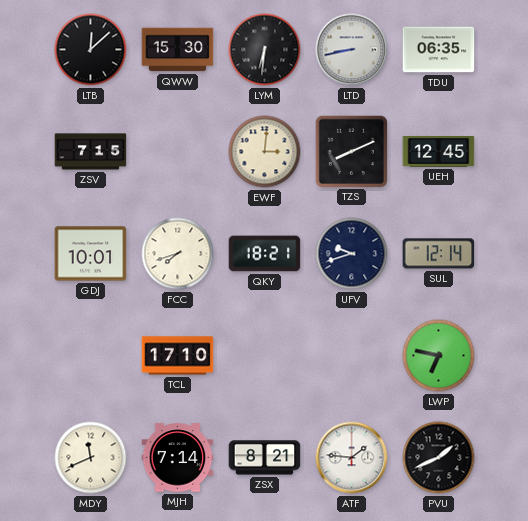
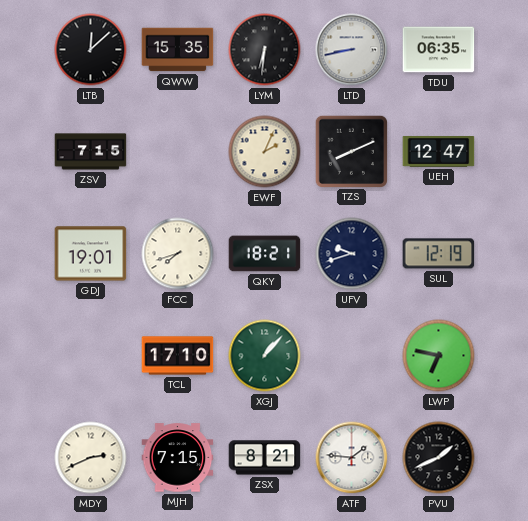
QWW: 15:30 -> 15:35 (178, 50)
EWF: 3:01 -> 2:04 (265, 152)
UEH: 12:45 -> 12:47 (439, 152)
GDJ: 10:01 -> 19:01 (91, 254)
SUL: 12:14 -> 12:19 (439, 254)
XGJ: none -> 1:07 (265, 356)
MDY: 11:41 -> 2:41 (91, 458)
MJH: 7:14 -> 7:15 (178, 458)
